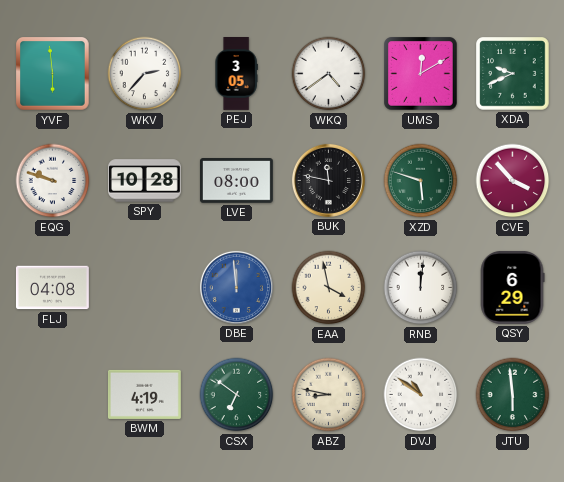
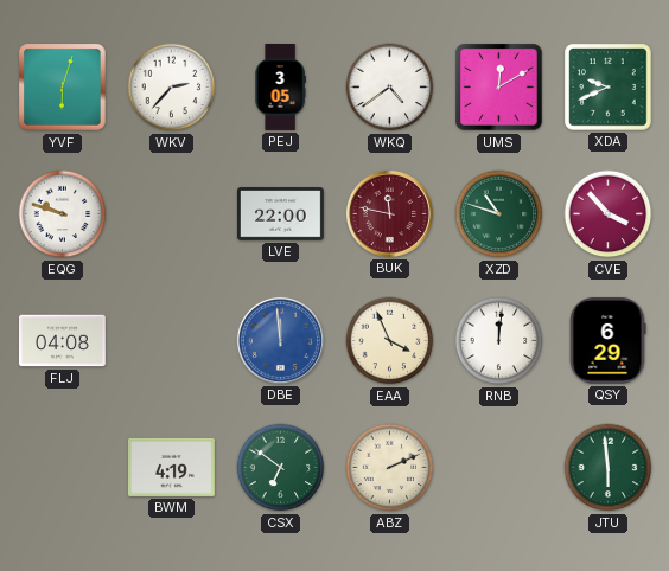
YVF: 5:59 -> 6:03 (63, 88)
SPY: 10:28 -> none (145, 181)
LVE: 08:00 -> 22:00 (280, 214)
BUK dial: black -> burgundy (389, 213)
XZD: 5:48 -> 10:48 (499, 214)
EAA: 3:58 -> 3:56 (390, 341)
ABZ: 8:47 -> 2:11 (390, 468)
DVJ: 10:51 -> none (421, 395)
